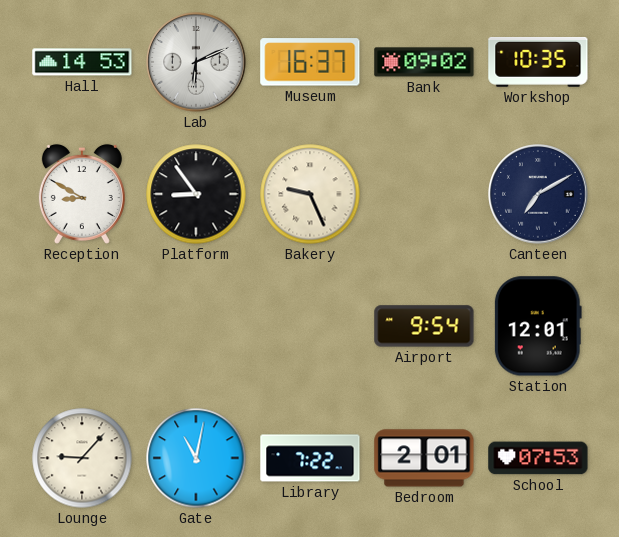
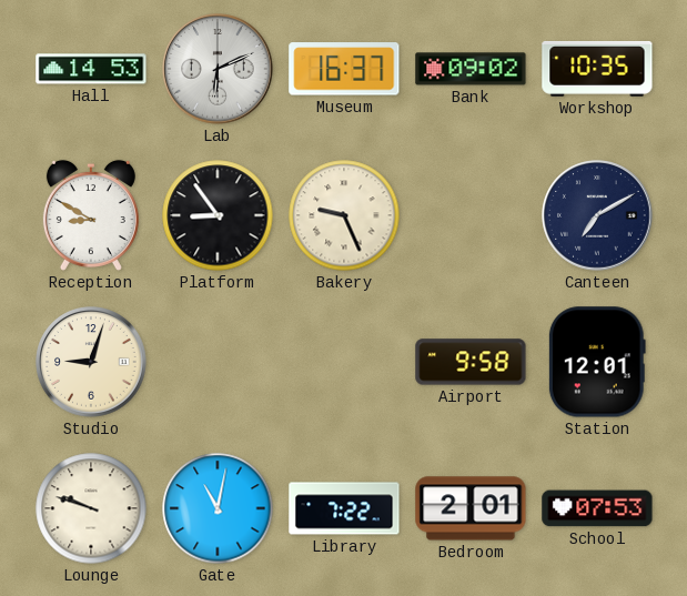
Studio: none -> 9:03 (91, 362)
Airport: 9:54 -> 9:58 (471, 362)
Lounge: 9:07 -> 9:48 (91, 508)
